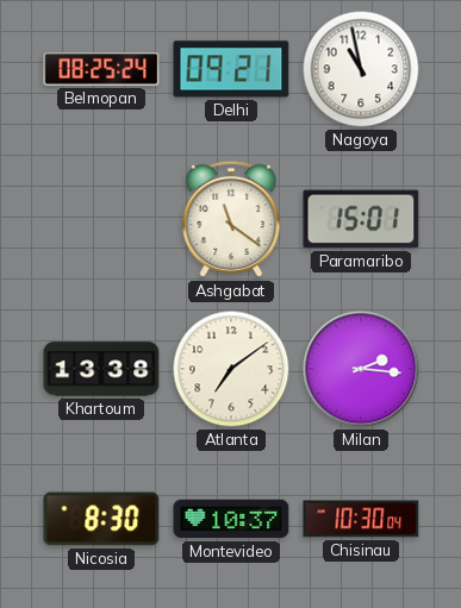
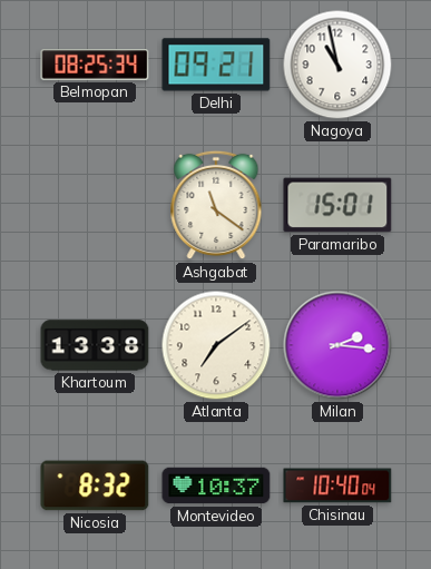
Belmopan: 08:25:24 -> 08:25:34 (95, 65)
Nicosia: 8:30 -> 8:32 (95, 485)
Chisinau: 10:30 -> 10:40 (337, 485)
